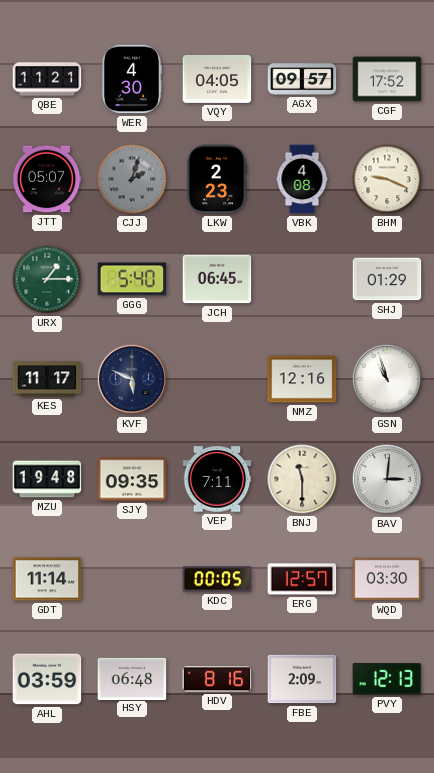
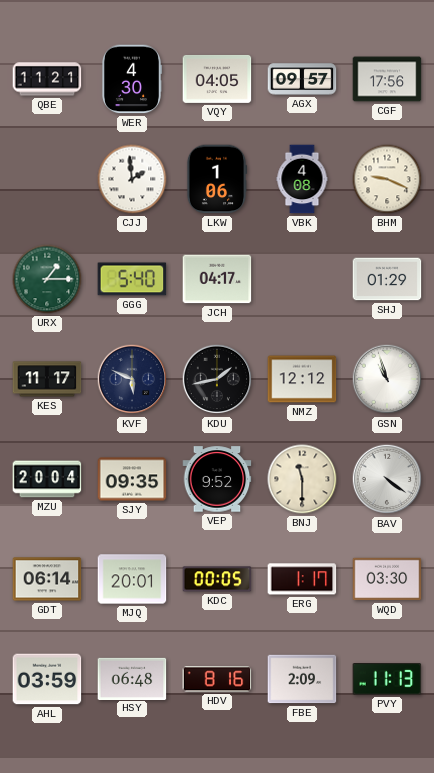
CGF: 17:52 -> 17:56 (387, 79)
JTT: 05:07 -> none (47, 179)
CJJ: 2:03 -> 1:59 (132, 179)
CJJ dial: grey -> white (132, 179)
LKW: 2:23 -> 1:06 (217, 179)
JCH: 06:45 -> 04:17 (217, 279)
KDU: none -> 1:43 (217, 379)
NMZ: 12:16 -> 12:12 (302, 379)
MZU: 19:48 -> 20:04 (47, 479)
VEP: 7:11 -> 9:52 (217, 479)
BAV: 3:01 -> 4:21 (387, 479)
GDT: 11:14 -> 06:14 (47, 579)
MJQ: none -> 20:01 (132, 579)
ERG: 12:57 -> 1:17 (302, 579)
PVY: 12:13 -> 11:13 (387, 680)
